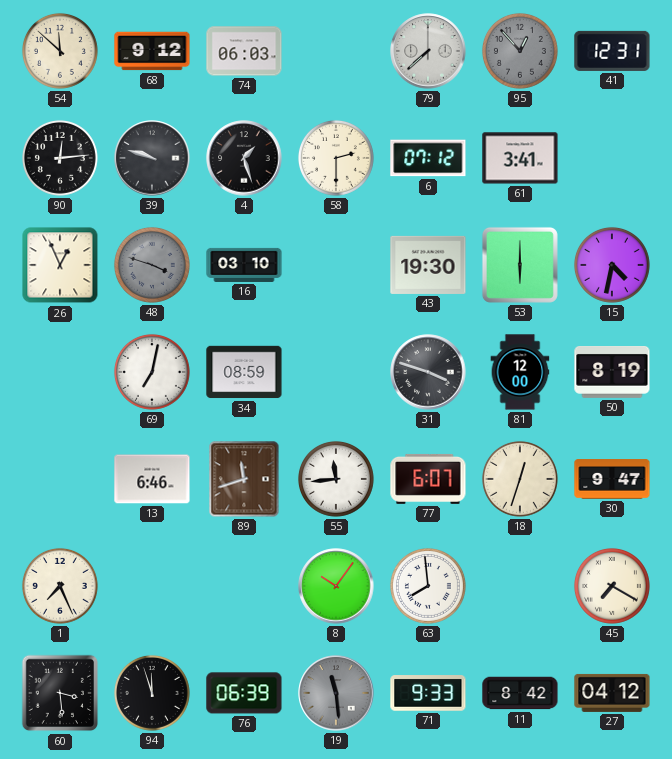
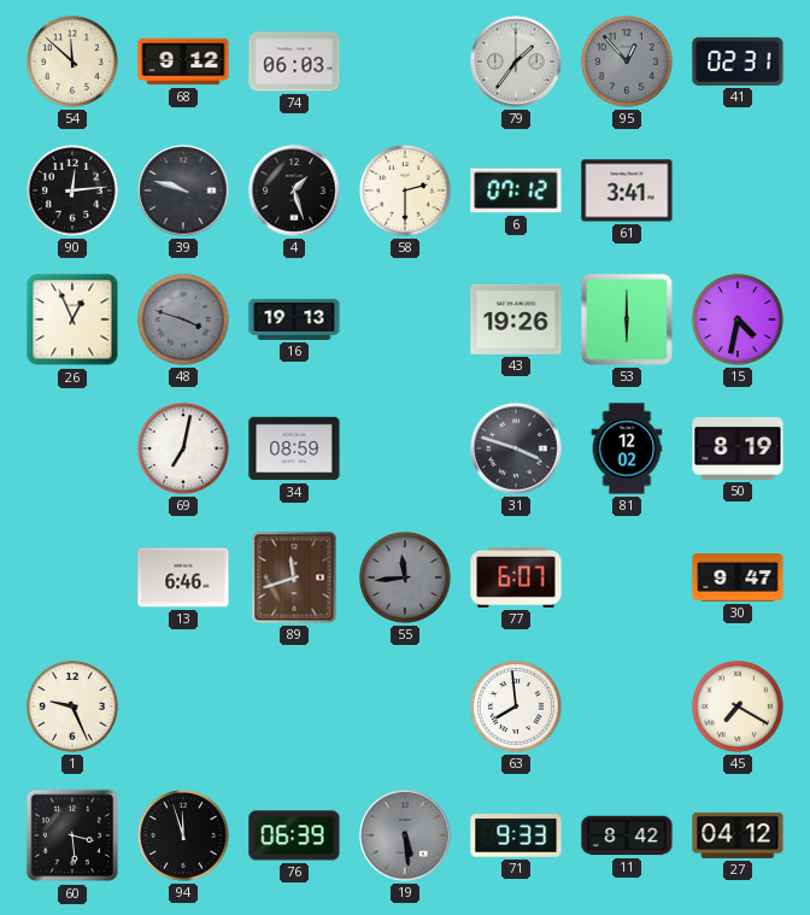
79: 7:38 -> 1:36 (516, 61)
41: 12:31 -> 02:31 (738, 61)
16: 03:10 -> 19:13 (294, 319)
43: 19:30 -> 19:26 (516, 319)
81: 12:00 -> 12:02 (627, 448)
55 dial: white -> grey (405, 577)
18: 12:33 -> none (520, 479)
1: 7:26 -> 9:26 (72, 706)
8: 10:06 -> none (336, 586)
19: 11:29 -> 5:29 (405, 835)
